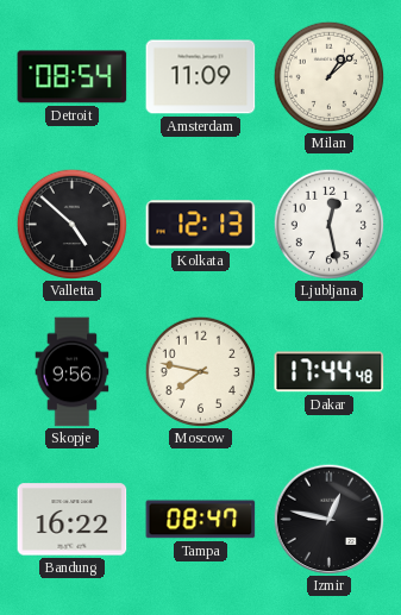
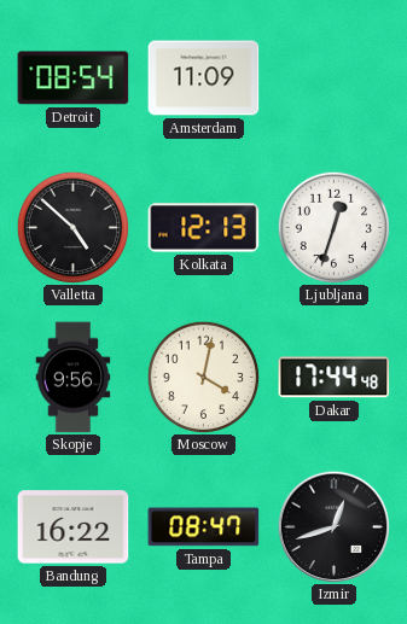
Milan: 1:08 -> none (328, 76)
Ljubljana: 12:28 -> 12:33 (333, 227)
Moscow: 7:47 -> 4:02 (203, 377)
Izmir: 12:47 -> 12:42 (333, 526)
